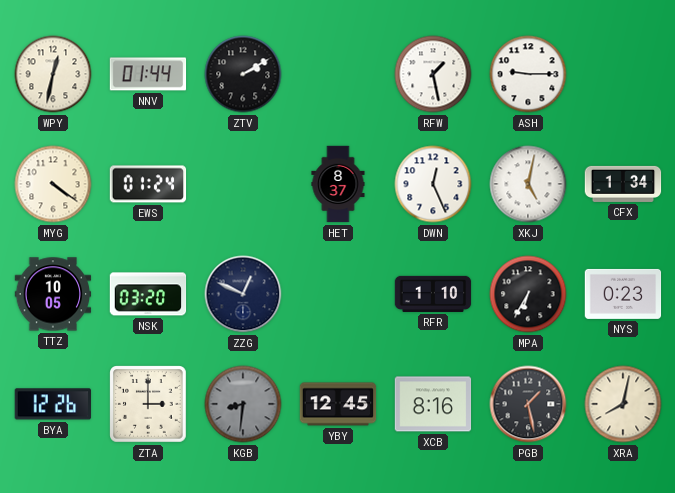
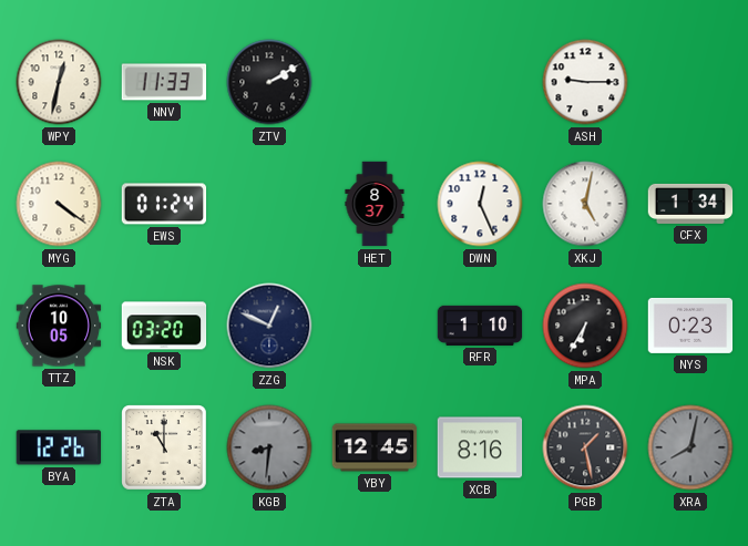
NNV: 01:44 -> 11:33 (164, 82)
RFW: 1:28 -> none (433, 74)
ZTA: 3:00 -> 11:00 (164, 447)
XRA dial: cream -> grey (690, 447)
